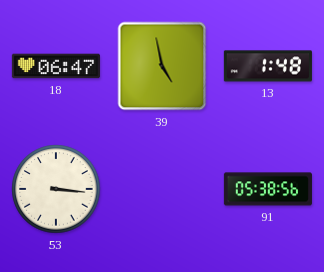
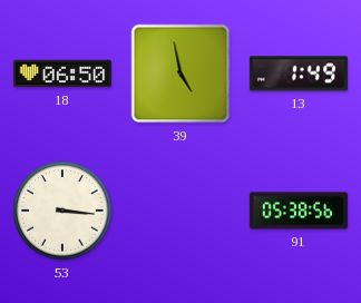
18: 06:47 -> 06:50 (62, 74)
13: 1:48 -> 1:49 (299, 74)
